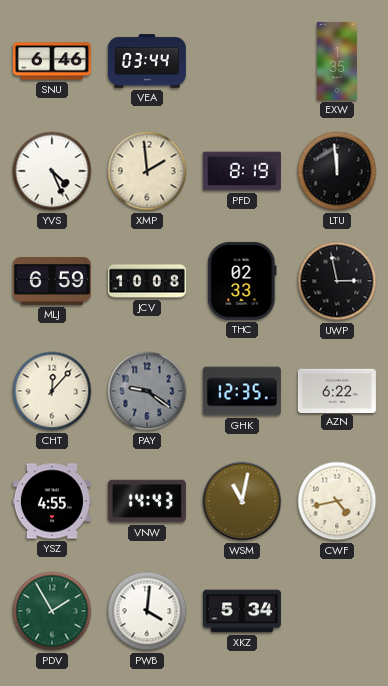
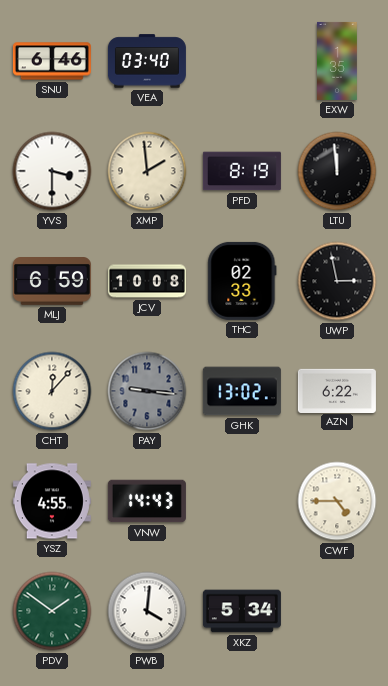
VEA: 03:44 -> 03:40 (147, 61)
YVS: 4:26 -> 3:30 (52, 171)
PAY: 9:21 -> 9:16 (147, 391)
GHK: 12:35 -> 13:02 (242, 391)
WSM: 11:02 -> none (242, 501)
CWF: 4:43 -> 4:45 (337, 501)
PDV: 1:55 -> 1:51 (52, 611)
